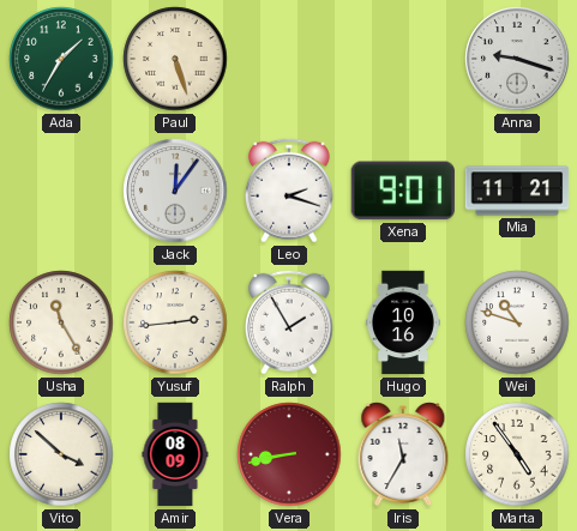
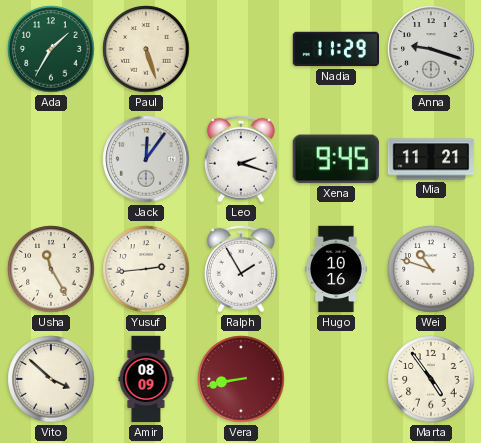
Nadia: none -> 11:29 (336, 49)
Xena: 9:01 -> 9:45 (336, 159)
Iris: 11:35 -> none (403, 455)
